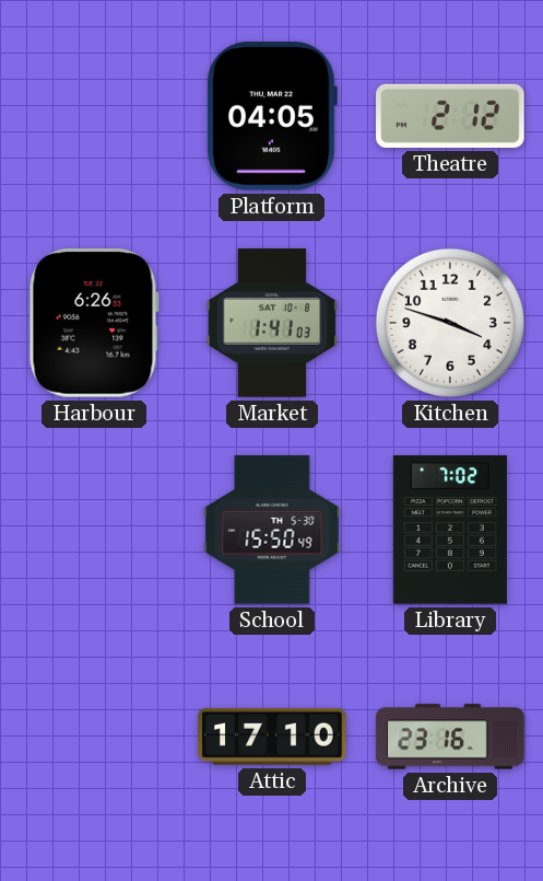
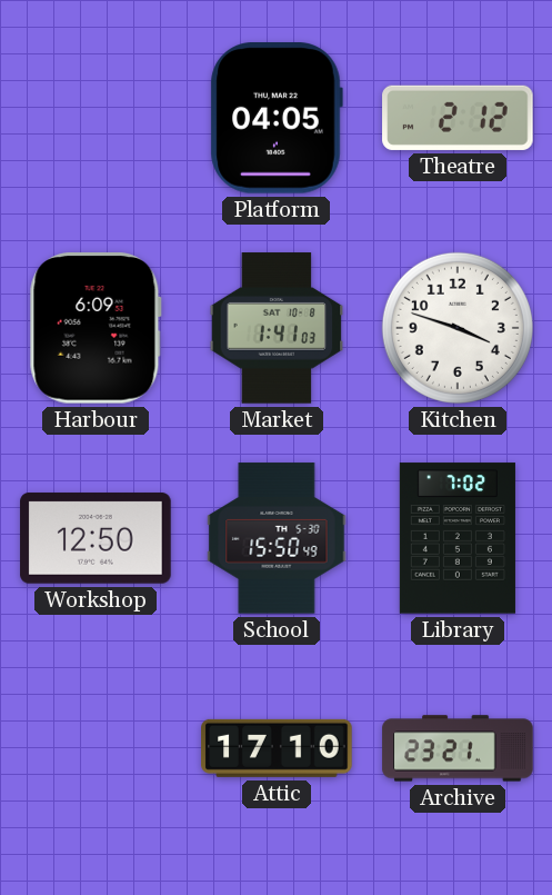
Harbour: 6:26 -> 6:09 (96, 329)
Workshop: none -> 12:50 (96, 538)
Archive: 23:16 -> 23:21 (458, 748)
